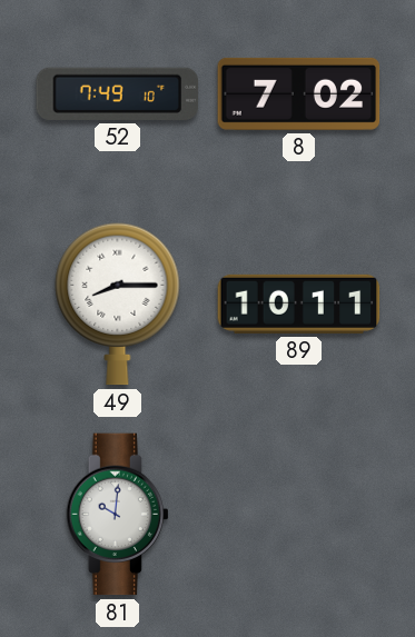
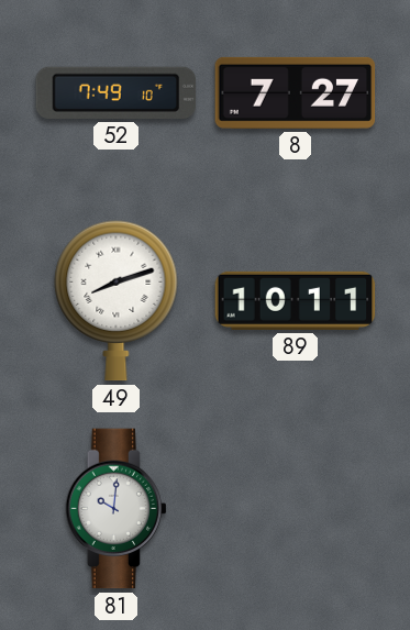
8: 7:02 -> 7:27 (296, 92)
49: 8:15 -> 8:12 (117, 301)
